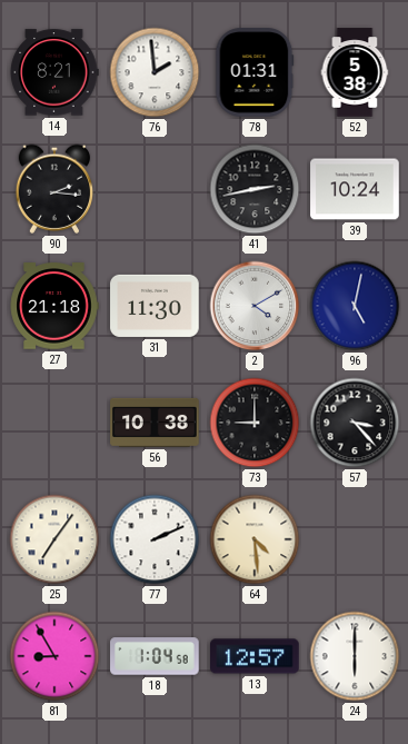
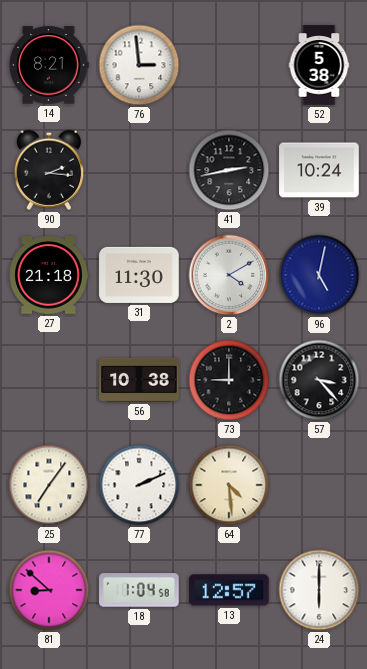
76: 1:59 -> 2:59 (139, 65)
78: 01:31 -> none (255, 72)
81: 8:55 -> 8:52 (49, 590)
